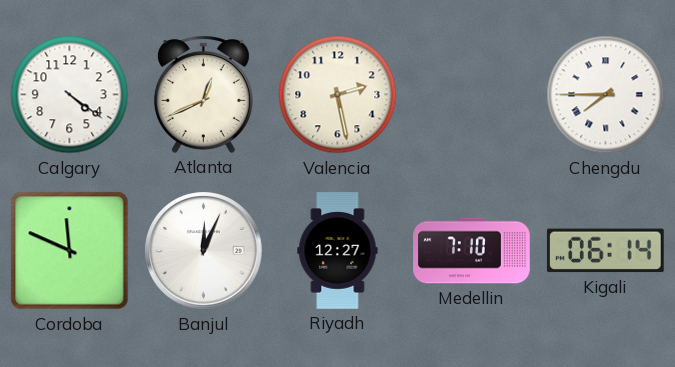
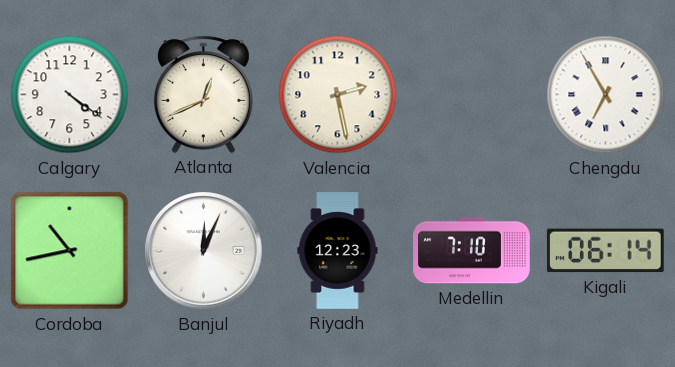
Chengdu: 7:45 -> 6:55 (606, 95)
Cordoba: 11:49 -> 10:43 (70, 251)
Riyadh: 12:27 -> 12:23 (338, 251)
